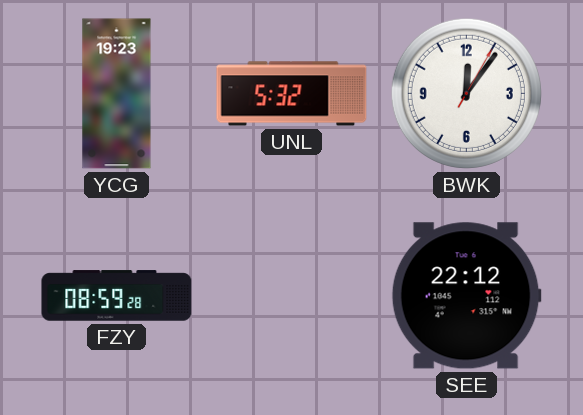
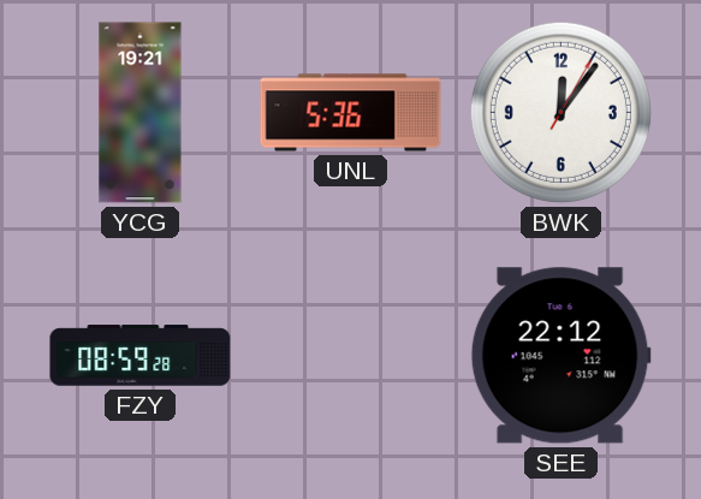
YCG: 19:23 -> 19:21 (141, 113)
UNL: 5:32 -> 5:36 (351, 113)
